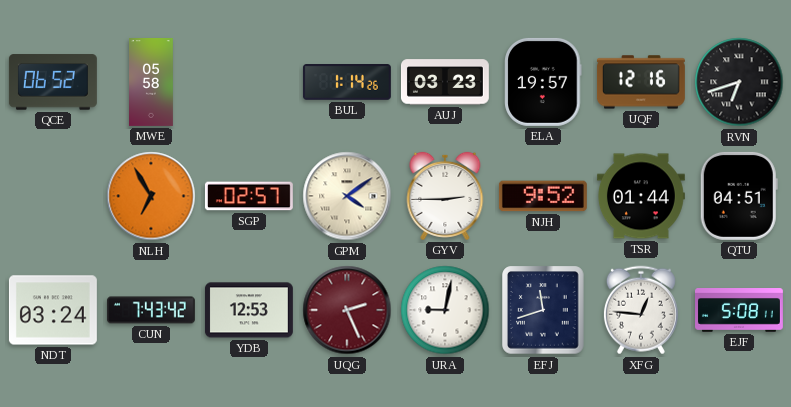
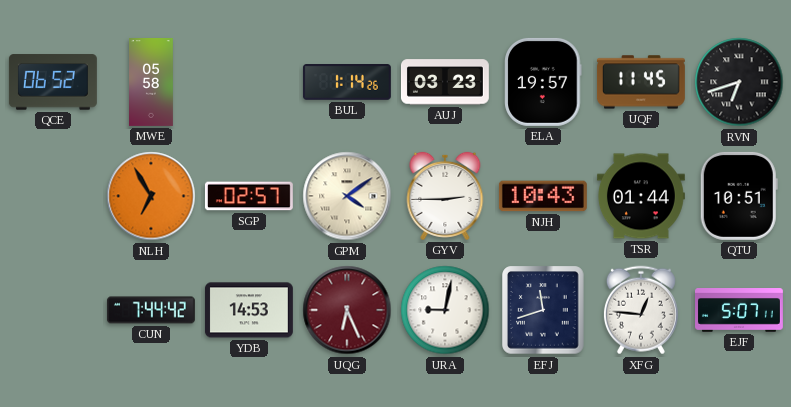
UQF: 12:16 -> 11:45 (641, 82)
NJH: 9:52 -> 10:43 (543, 196)
QTU: 04:51 -> 10:51 (739, 196)
NDT: 03:24 -> none (53, 310)
CUN: 7:43 -> 7:44 (151, 310)
YDB: 12:53 -> 14:53 (249, 310)
UQG: 2:26 -> 6:26 (347, 310)
EJF: 5:08 -> 5:07 (740, 311)
